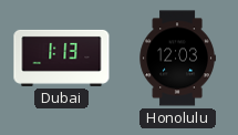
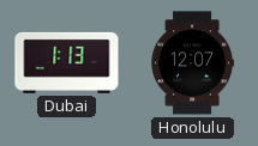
Honolulu: 12:03 -> 12:07 (192, 63)
